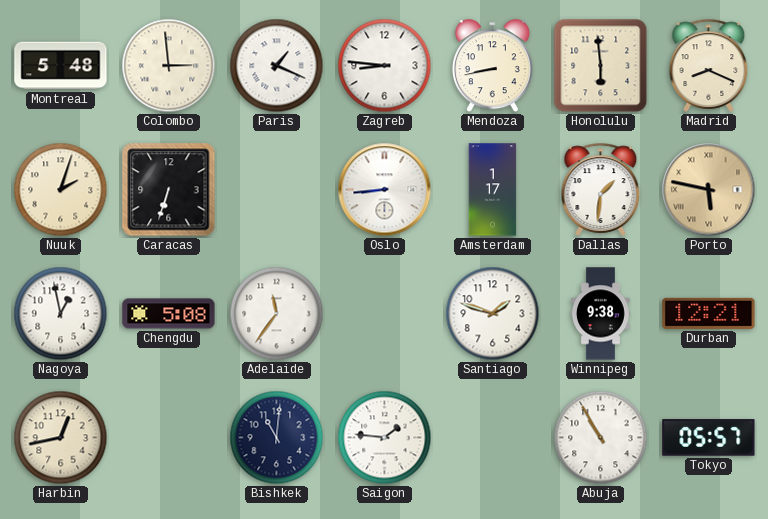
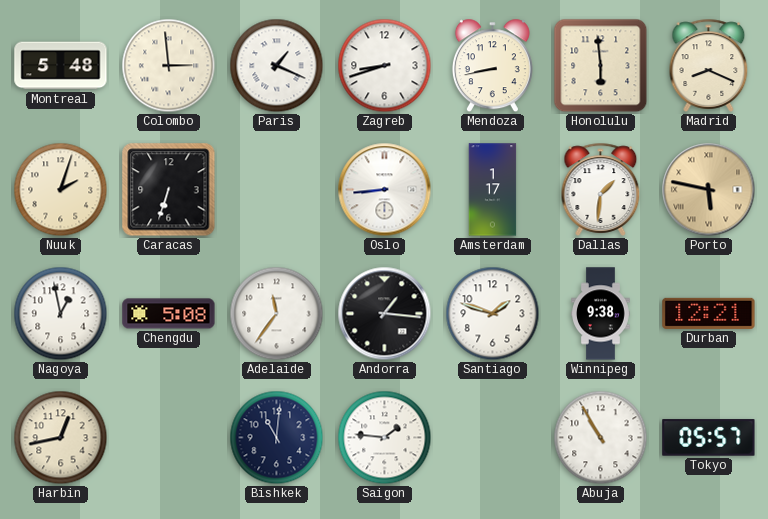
Zagreb: 8:46 -> 8:42 (385, 66)
Andorra: none -> 1:16 (385, 314)
